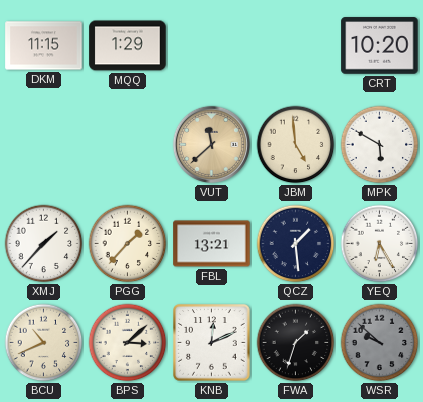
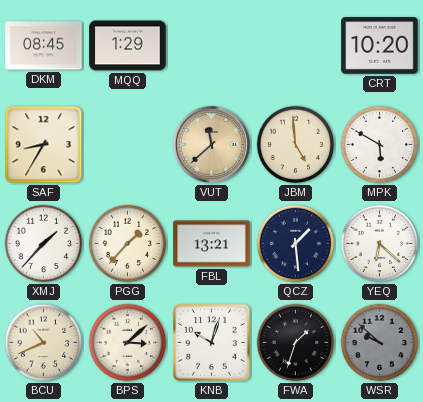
DKM: 11:15 -> 08:45 (44, 46)
SAF: none -> 8:35 (44, 145)
YEQ: 6:25 -> 6:22 (380, 244)
KNB: 12:11 -> 10:03 (212, 343)
